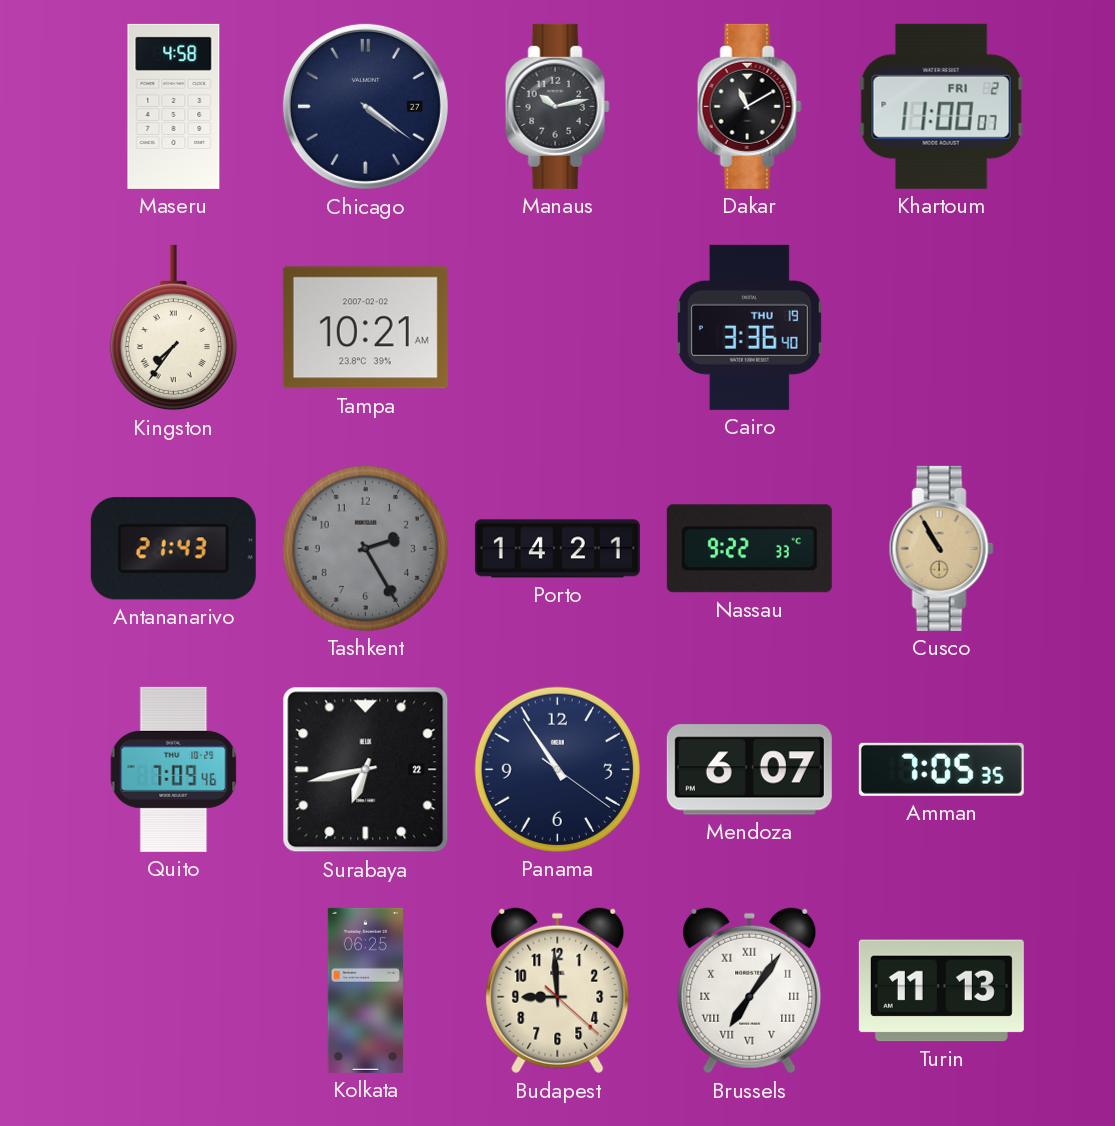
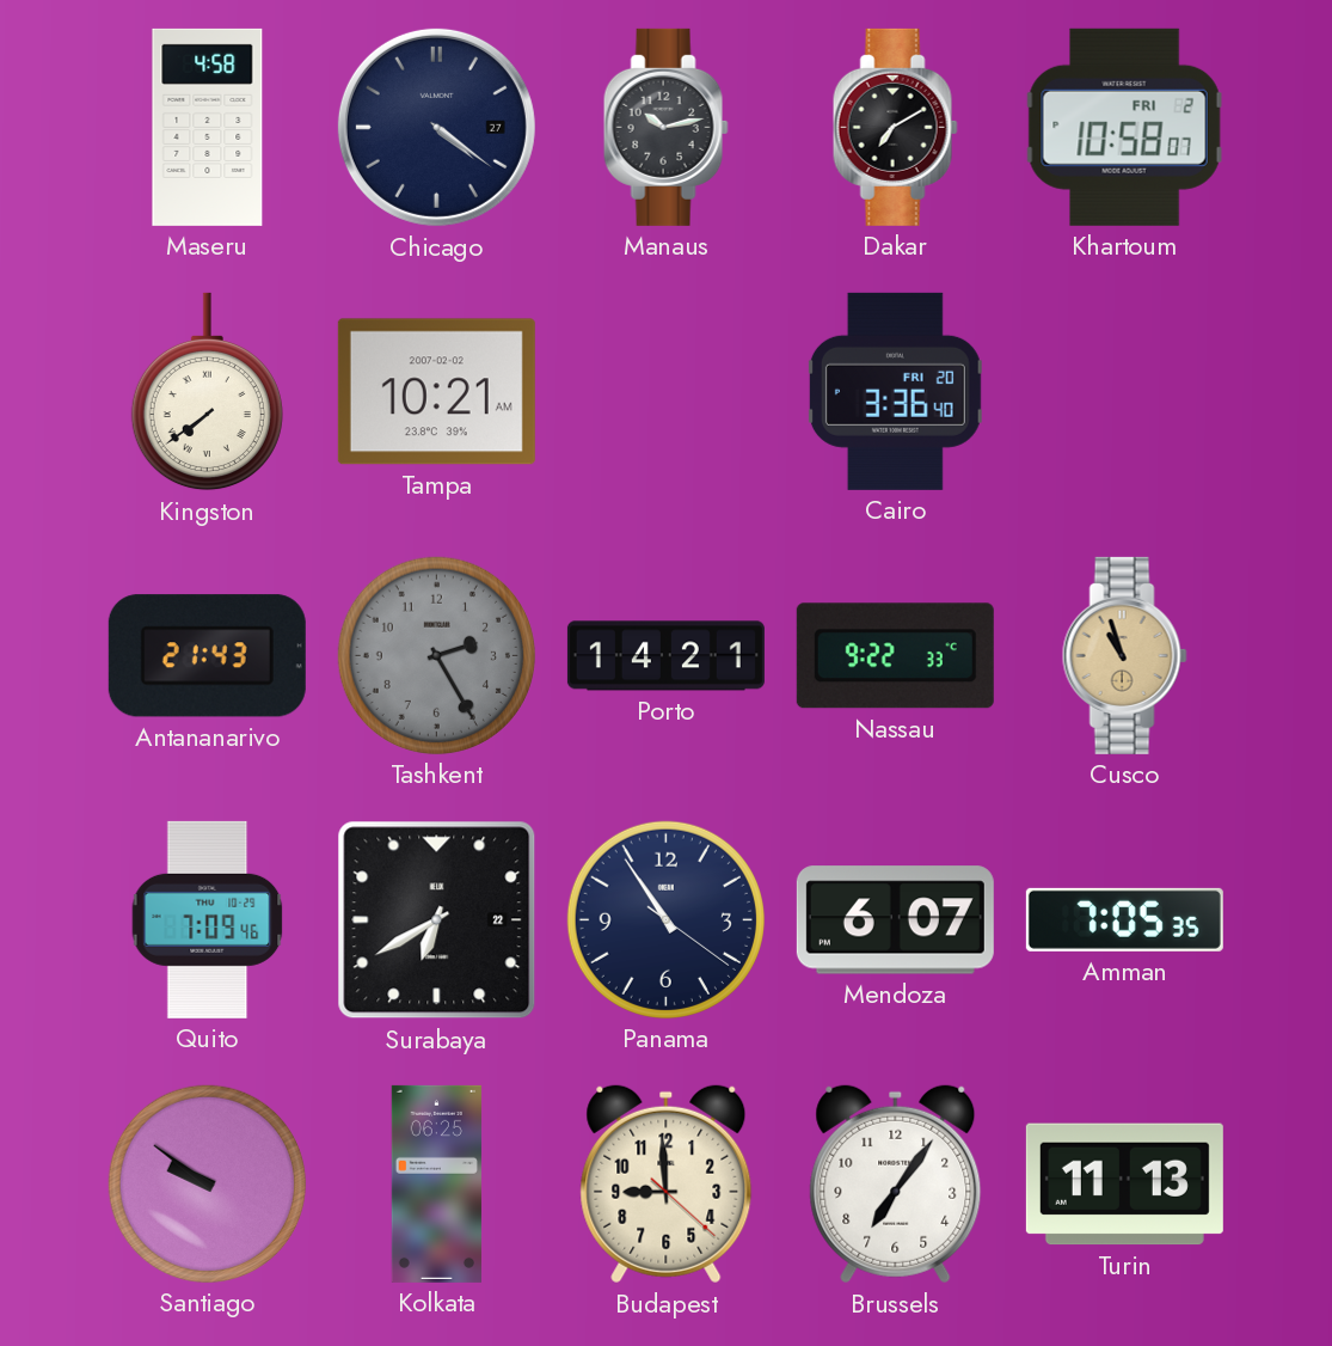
Dakar: 11:10 -> 7:10 (895, 127)
Khartoum: 11:00 -> 10:58 (1125, 127)
Kingston: 7:36 -> 7:39 (207, 392)
Cairo date: THU 19 -> FRI 20 (895, 391)
Cusco: 10:55 -> 10:57 (1124, 655)
Surabaya: 6:43 -> 6:40 (437, 920)
Santiago: none -> 9:51 (207, 1183)
Brussels numerals: Roman -> Arabic (896, 1185)
